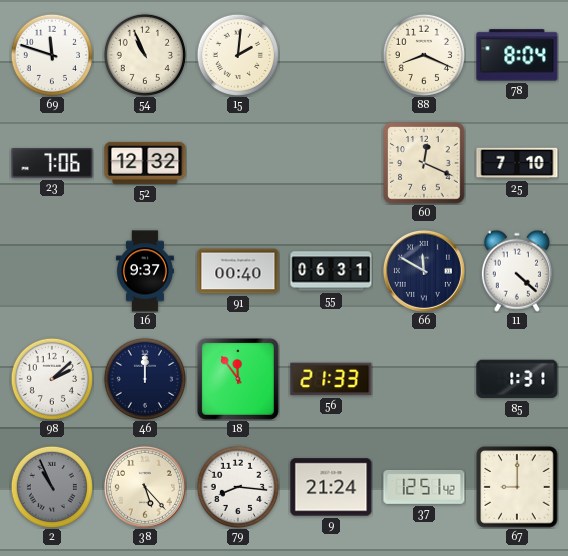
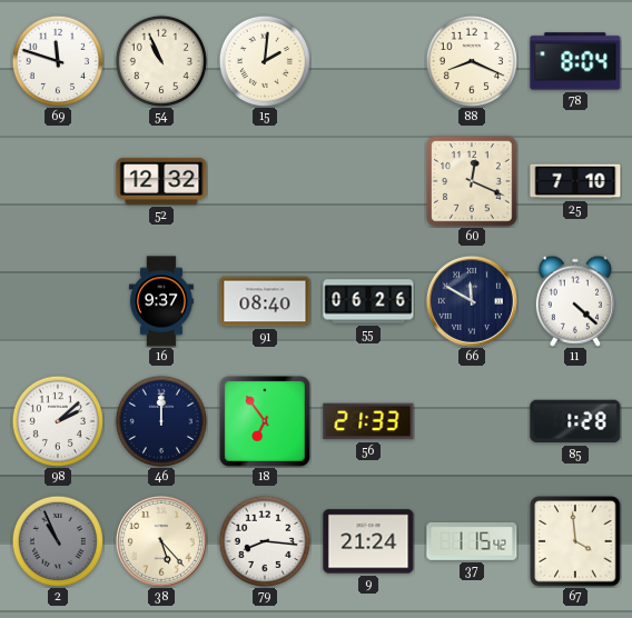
23: 7:06 -> none (52, 163)
91: 00:40 -> 08:40 (265, 301)
55: 06:31 -> 06:26 (368, 301)
18: 11:54 -> 6:54 (265, 421)
85: 1:31 -> 1:28 (575, 421)
37: 12:51 -> 1:15 (472, 541)
67: 9:00 -> 3:59 (575, 541)
